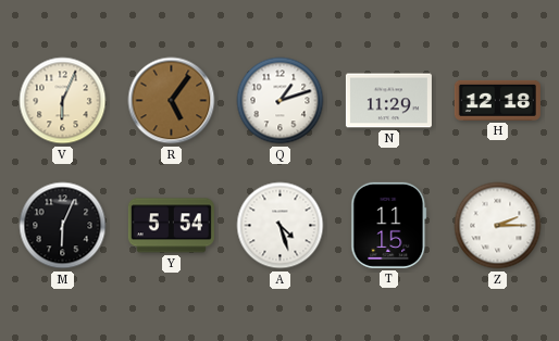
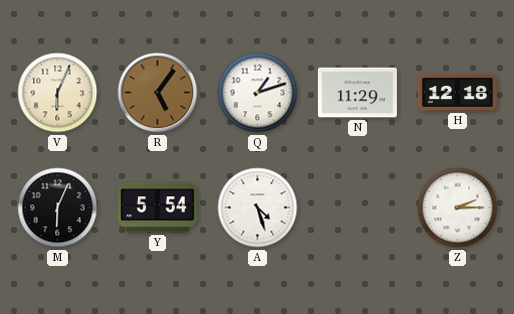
T: 11:15 -> none (389, 225)
